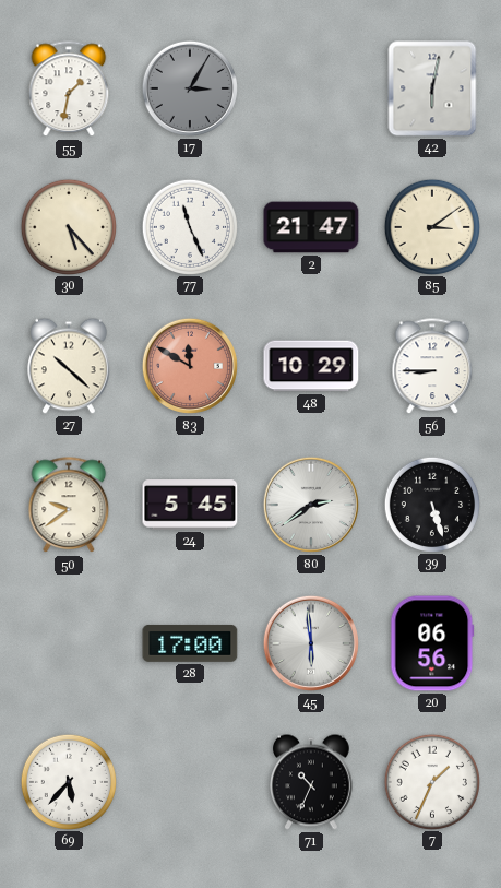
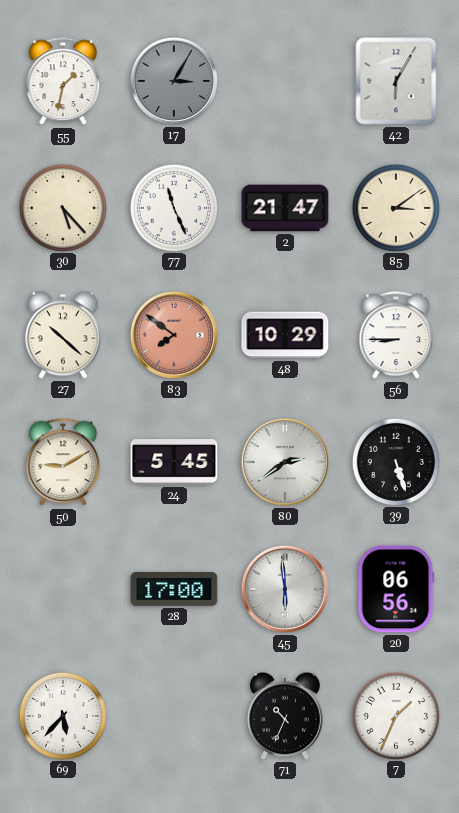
42: 6:02 -> 6:05 (396, 81)
83: 11:50 -> 7:51 (174, 335)
50: 9:39 -> 9:10 (63, 463)
